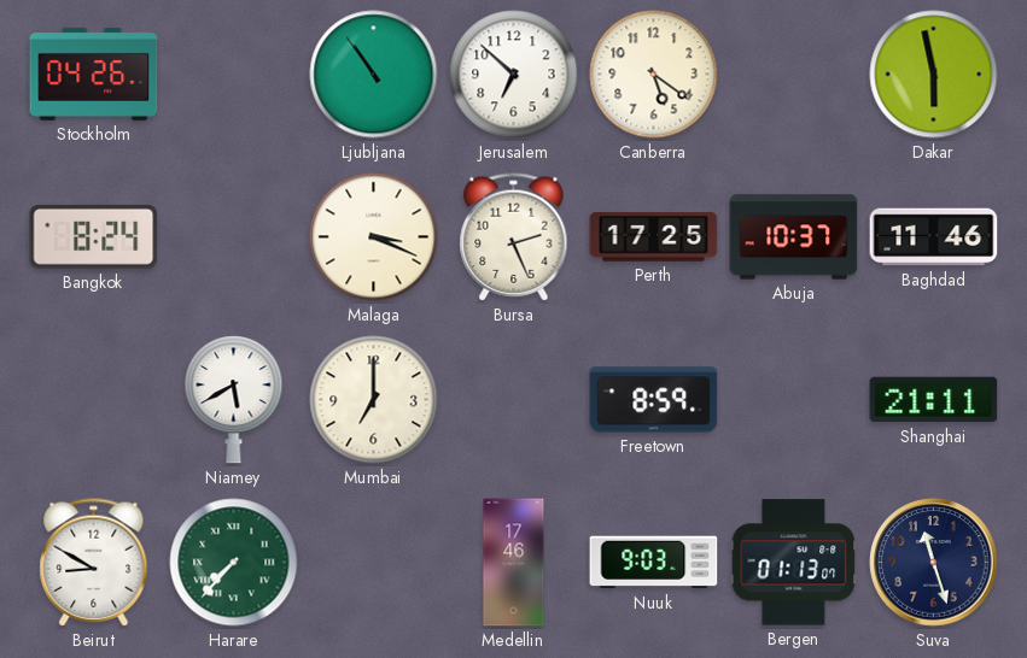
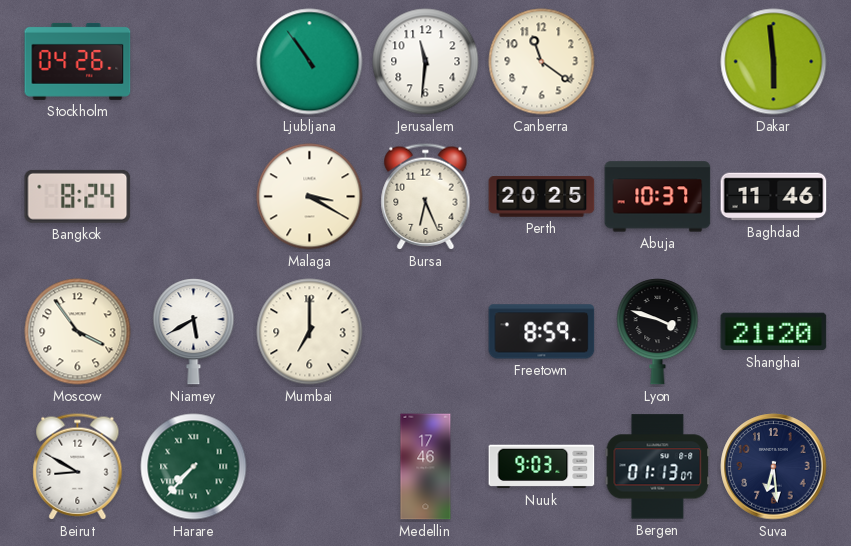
Jerusalem: 6:52 -> 11:31 (426, 62)
Canberra: 5:21 -> 11:21 (542, 62)
Dakar: 5:58 -> 5:59 (774, 62)
Malaga: 3:19 -> 3:20 (310, 197)
Bursa: 2:26 -> 6:26 (426, 197)
Perth: 17:25 -> 20:25 (542, 197)
Moscow: none -> 3:54 (78, 332)
Lyon: none -> 3:48 (658, 332)
Shanghai: 21:11 -> 21:20 (774, 332)
Suva: 11:27 -> 6:29 (774, 467)
